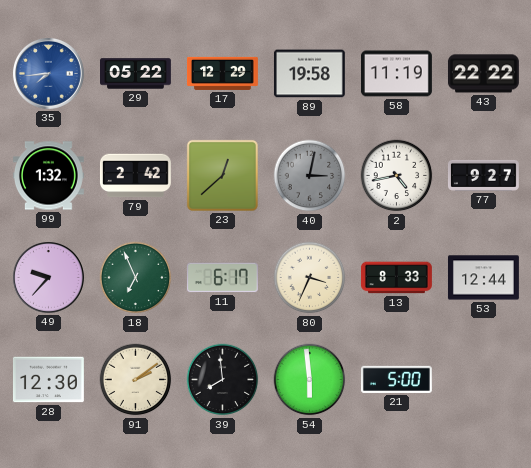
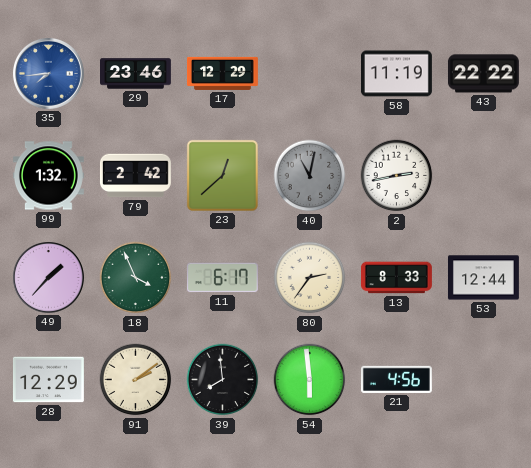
29: 05:22 -> 23:46 (136, 74)
89: 19:58 -> none (309, 74)
40: 3:02 -> 11:02 (310, 176)
2: 4:43 -> 2:43 (397, 176)
77: 9:27 -> none (483, 175)
49: 9:37 -> 1:37 (48, 277)
18: 6:56 -> 3:56 (136, 278)
80: 3:34 -> 2:36 (310, 278)
28: 12:30 -> 12:29 (48, 380)
21: 5:00 -> 4:56 (396, 379)
